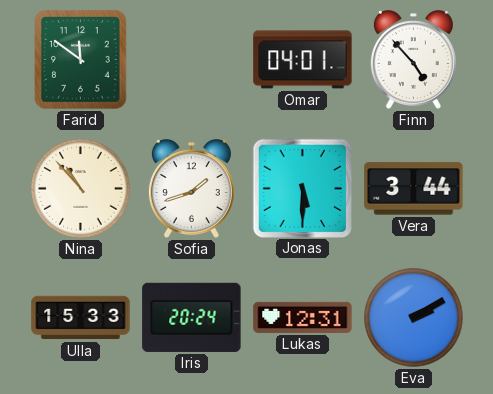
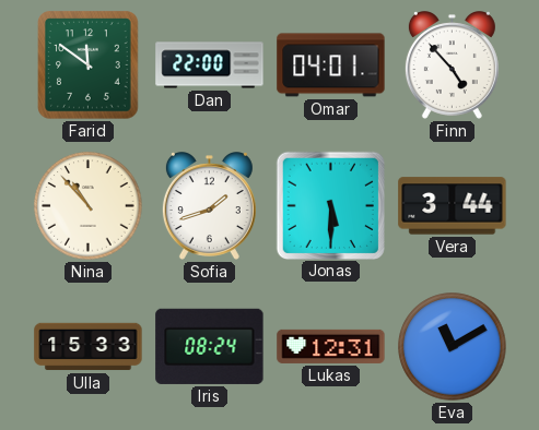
Dan: none -> 22:00 (210, 65)
Iris: 20:24 -> 08:24 (210, 346)
Eva: 2:10 -> 11:10 (453, 347)
